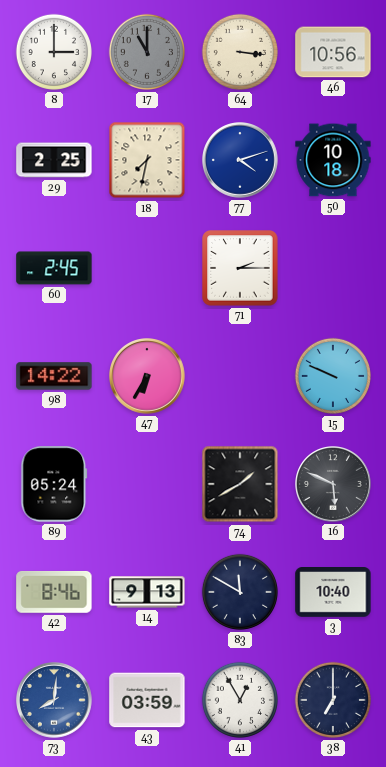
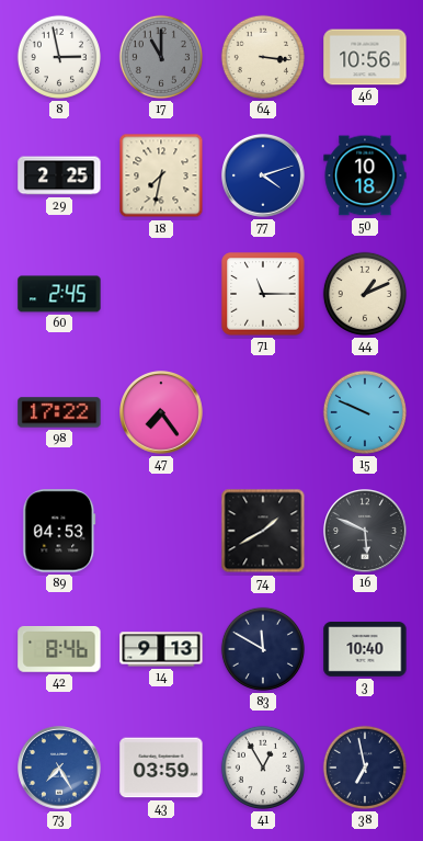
8: 3:00 -> 2:58 (59, 57)
71: 2:15 -> 11:15 (263, 294)
44: none -> 1:11 (365, 294)
98: 14:22 -> 17:22 (59, 412)
47: 6:35 -> 7:24 (162, 413)
89: 05:24 -> 04:53 (59, 531)
73: 8:01 -> 7:25 (60, 769)
38: 7:00 -> 6:58 (365, 768)
